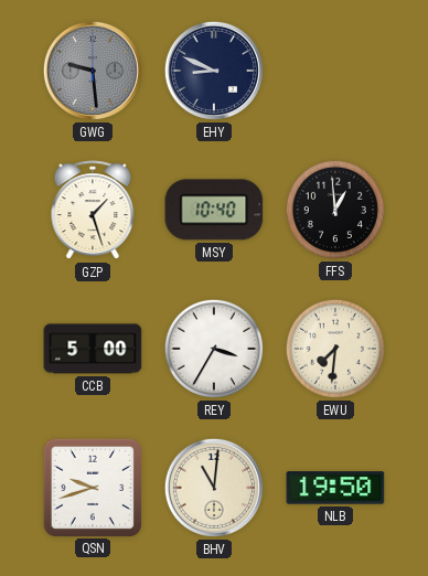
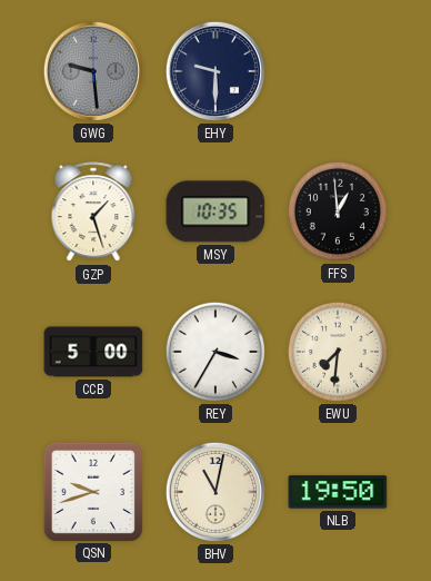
EHY: 8:49 -> 9:30 (215, 71)
MSY: 10:40 -> 10:35 (215, 211)
BHV: 11:01 -> 11:02 (215, 492)
